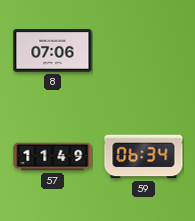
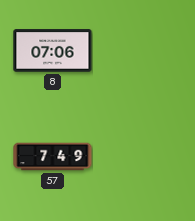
57: 11:49 -> 7:49 (53, 157)
59: 06:34 -> none (144, 157)
